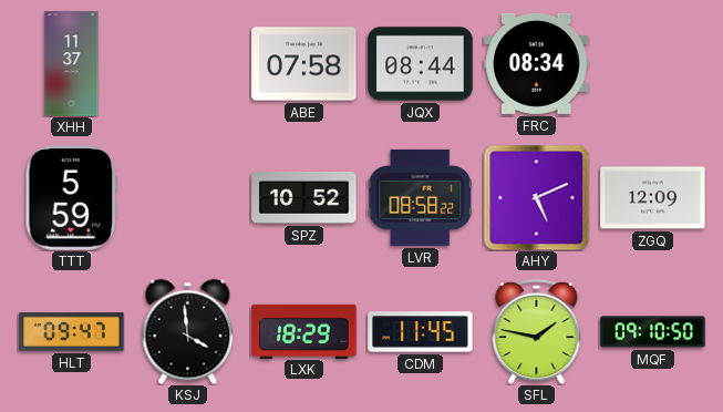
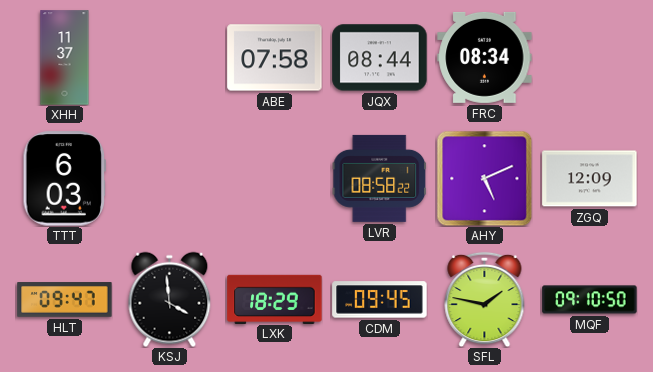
TTT: 5:59 -> 6:03 (64, 179)
SPZ: 10:52 -> none (304, 197)
CDM: 11:45 -> 09:45 (380, 300)
